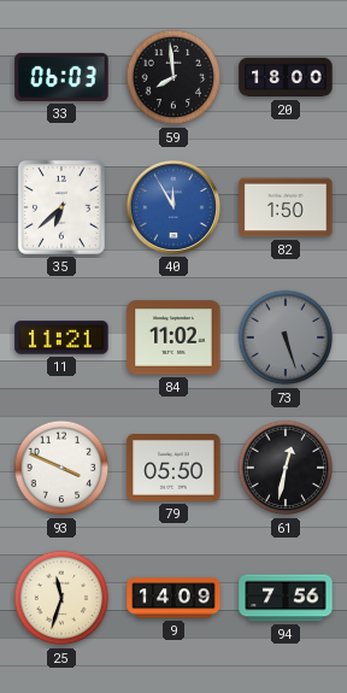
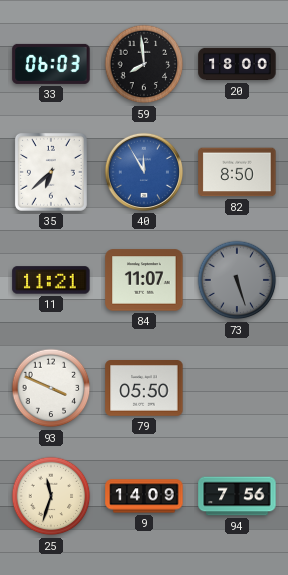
82: 1:50 -> 8:50 (237, 172)
84: 11:02 -> 11:07 (144, 280)
61: 12:32 -> none (286, 468)
